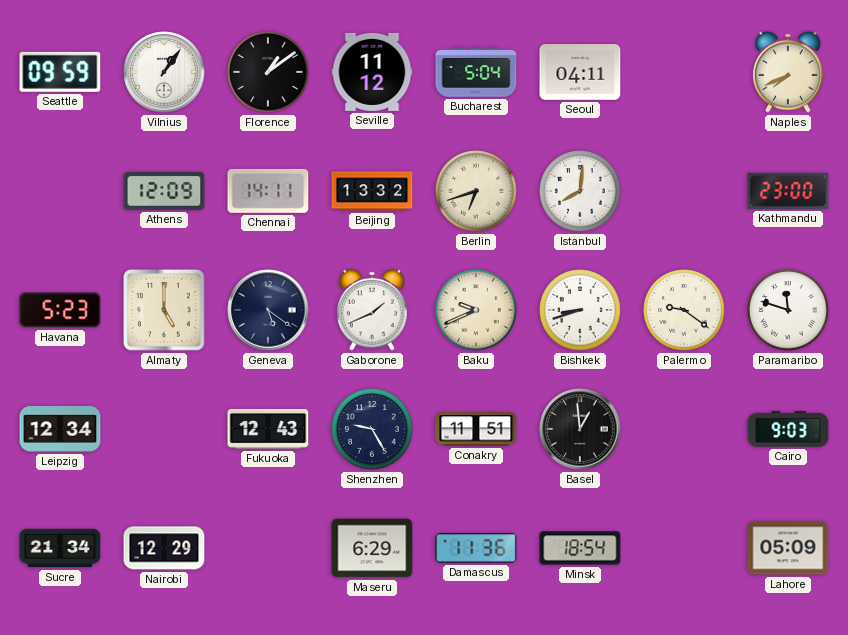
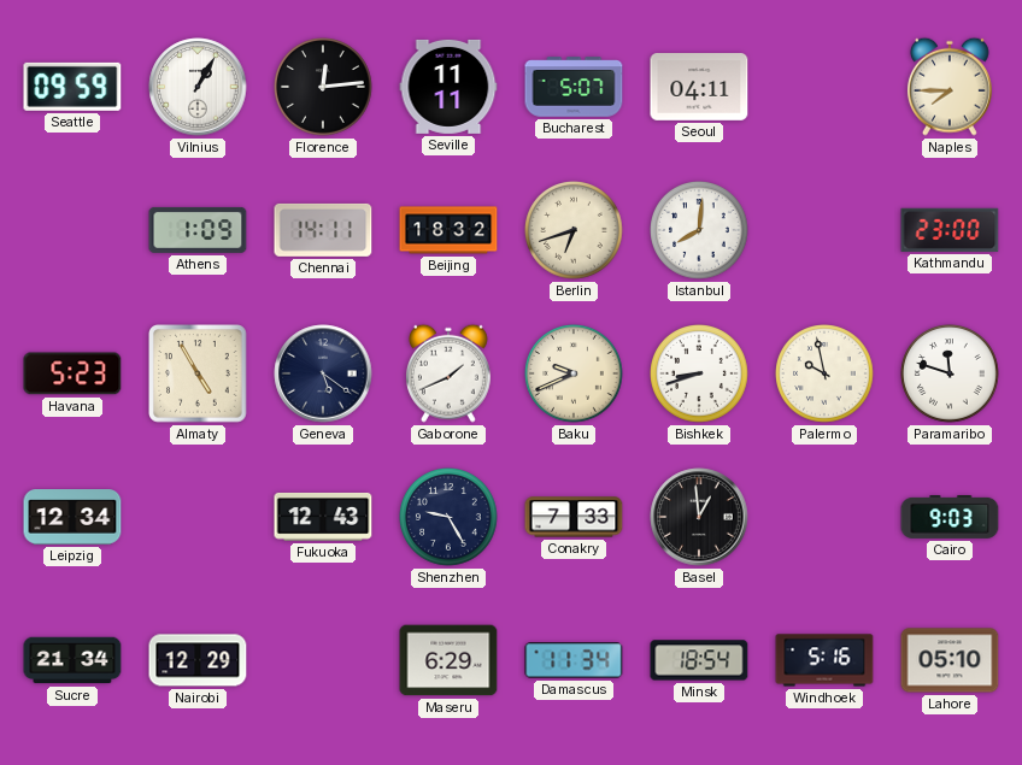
Vilnius: 1:06 -> 1:05 (198, 87)
Florence: 1:09 -> 12:14 (324, 88)
Seville: 11:12 -> 11:11 (448, 87)
Bucharest: 5:04 -> 5:07 (574, 87)
Naples: 7:41 -> 7:45 (950, 87)
Athens: 12:09 -> 1:09 (198, 230)
Beijing: 13:32 -> 18:32 (448, 230)
Almaty: 5:00 -> 4:55 (199, 375)
Palermo: 9:21 -> 9:58 (826, 375)
Conakry: 11:51 -> 7:33 (574, 517)
Damascus: 11:36 -> 11:34 (574, 660)
Windhoek: none -> 5:16 (824, 660)
Lahore: 05:09 -> 05:10 (950, 660)
